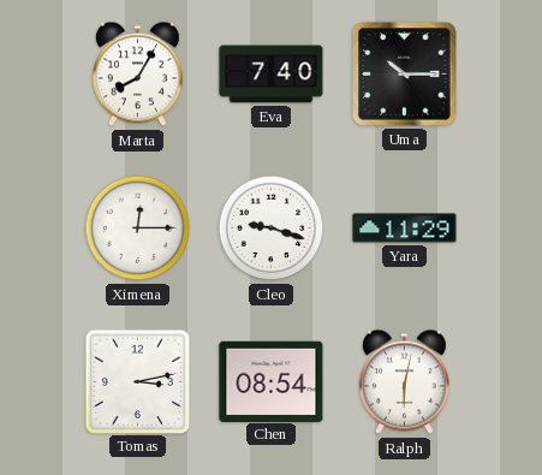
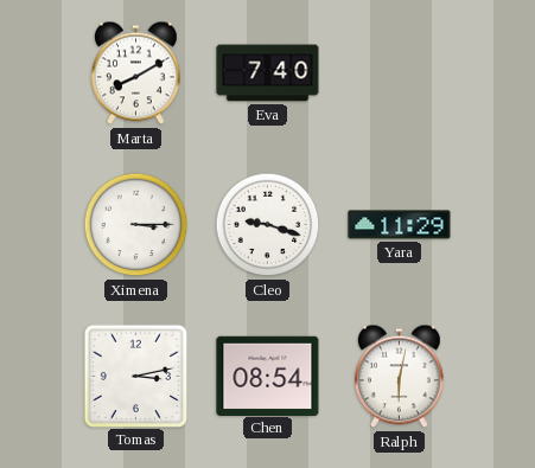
Marta: 8:05 -> 8:10 (136, 73)
Uma: 10:15 -> none (405, 75)
Ximena: 12:15 -> 3:15 (136, 225)
